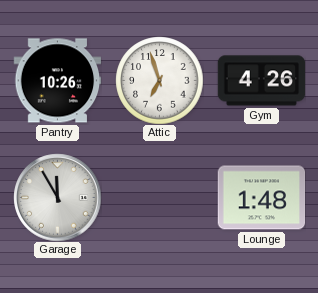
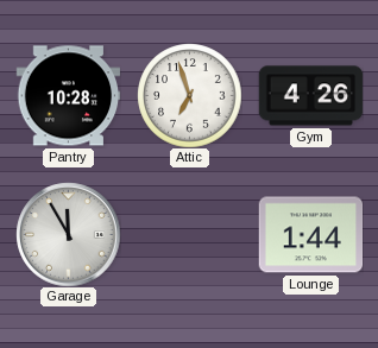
Pantry: 10:26 -> 10:28 (68, 96)
Lounge: 1:48 -> 1:44 (310, 235)
